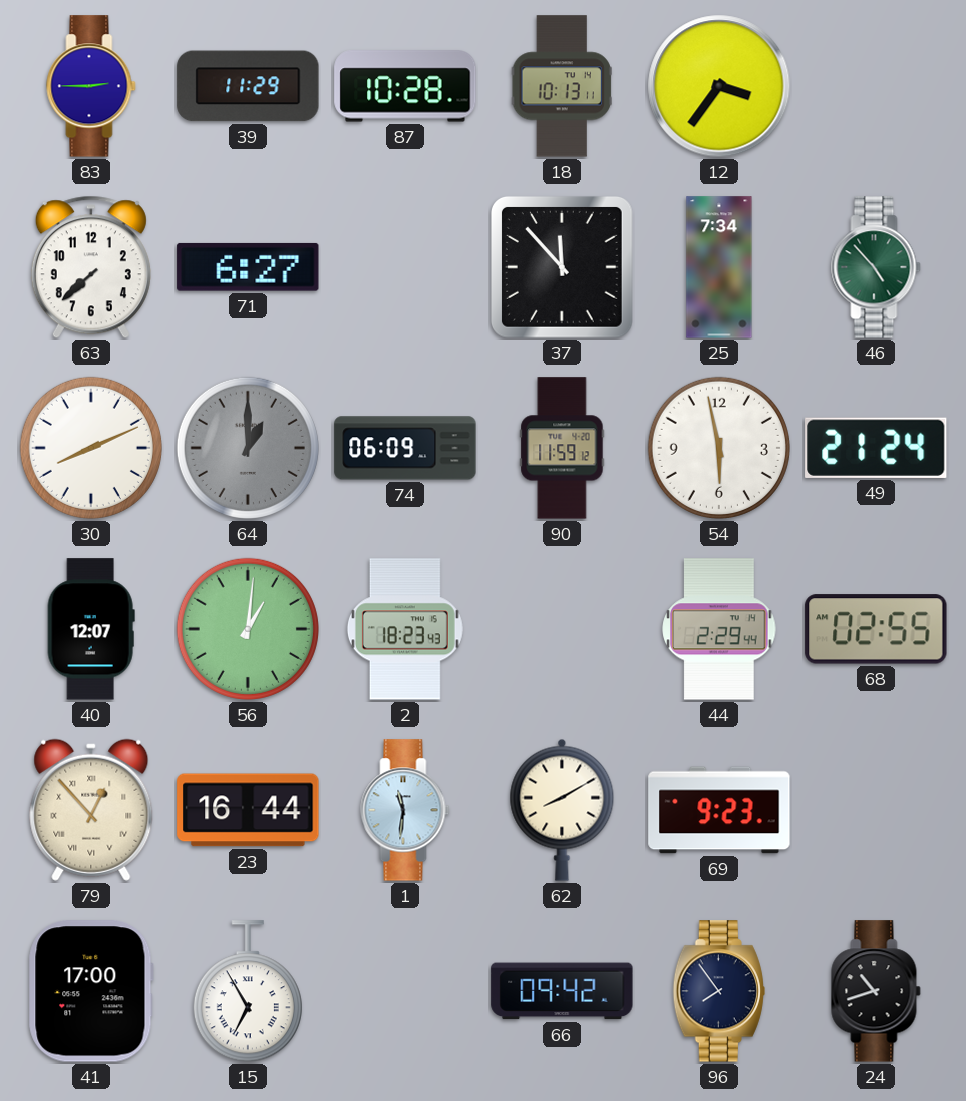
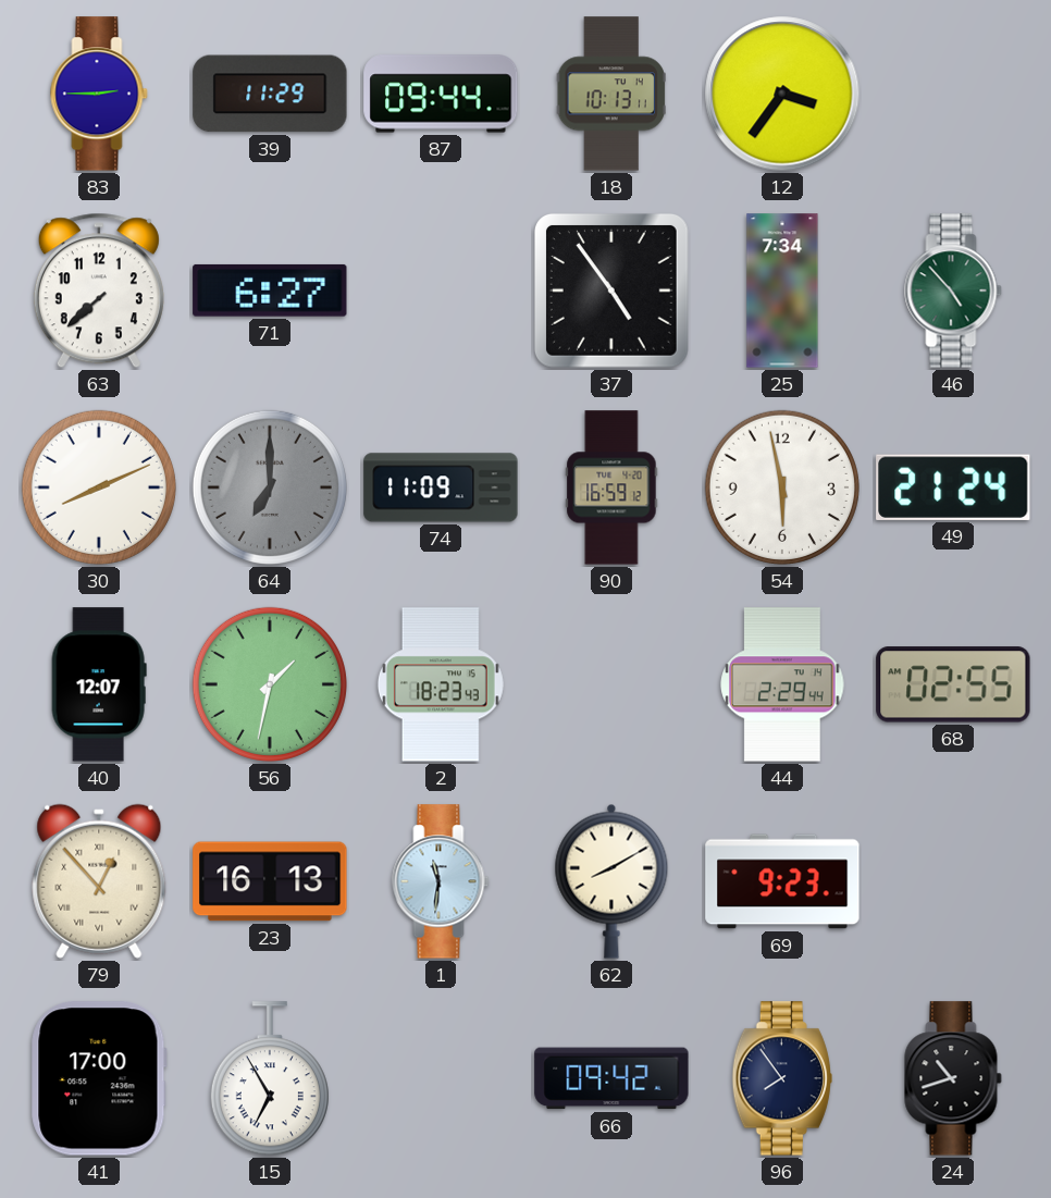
87: 10:28 -> 09:44 (441, 94)
37: 11:53 -> 4:54 (611, 291)
64: 1:00 -> 7:00 (270, 487)
74: 06:09 -> 11:09 (441, 487)
90: 11:59 -> 16:59 (611, 487)
56: 1:01 -> 1:32 (270, 684)
23: 16:44 -> 16:13 (270, 881)
